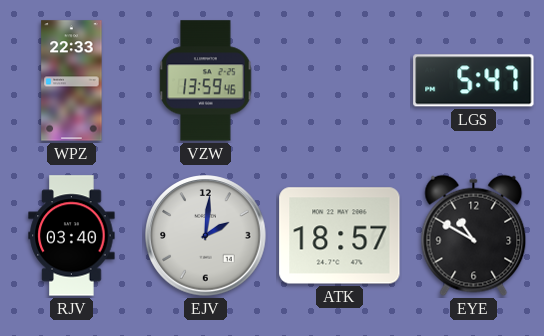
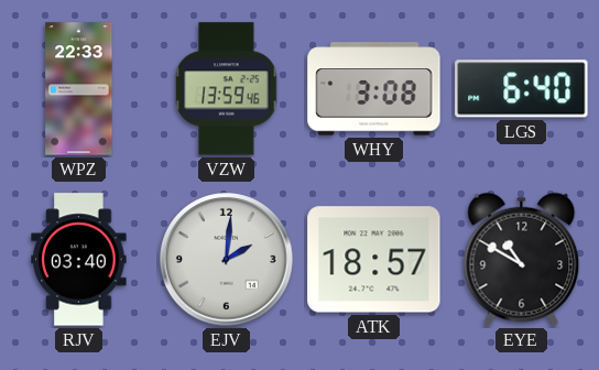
WHY: none -> 3:08 (374, 89)
LGS: 5:47 -> 6:40 (522, 89)
